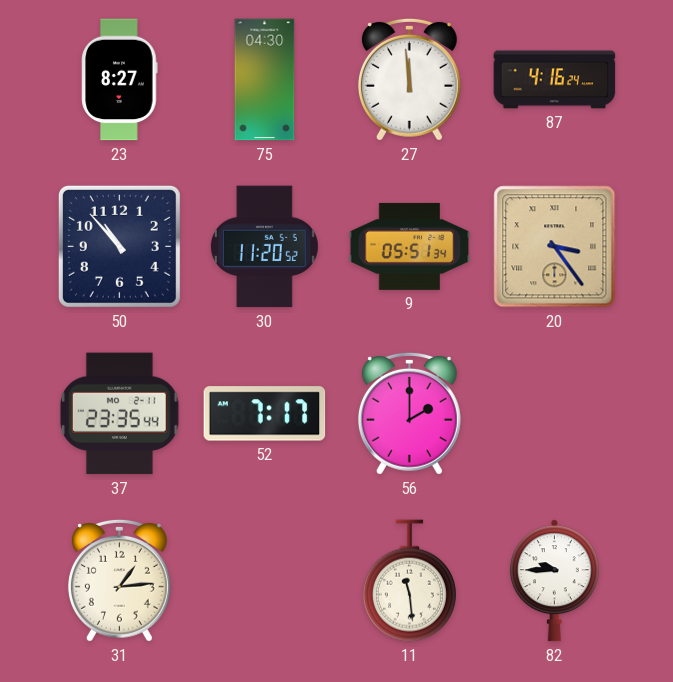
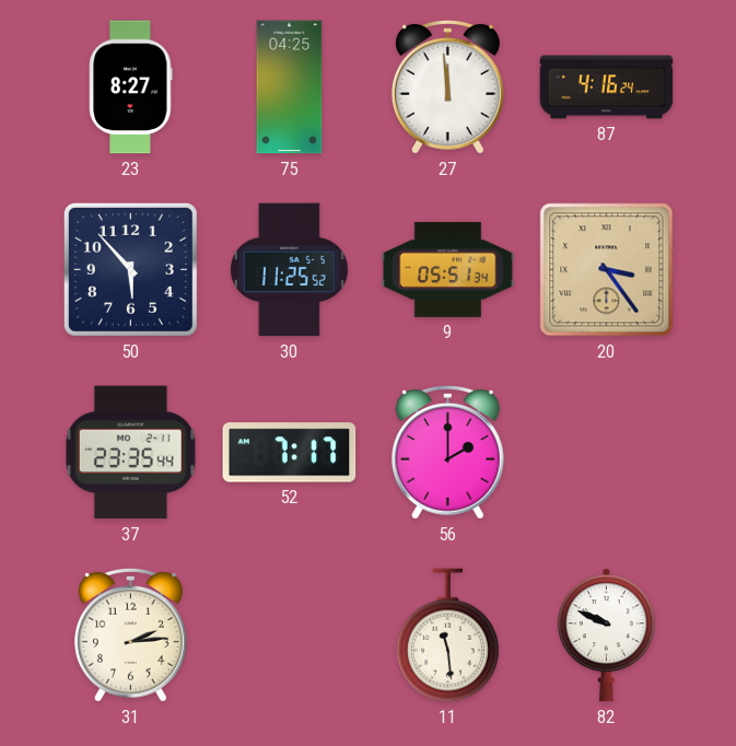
75: 04:30 -> 04:25 (290, 88)
50: 10:53 -> 5:53 (130, 269)
30: 11:20 -> 11:25 (289, 270)
31: 1:14 -> 2:14 (130, 634)
82: 9:45 -> 9:49 (606, 636)
